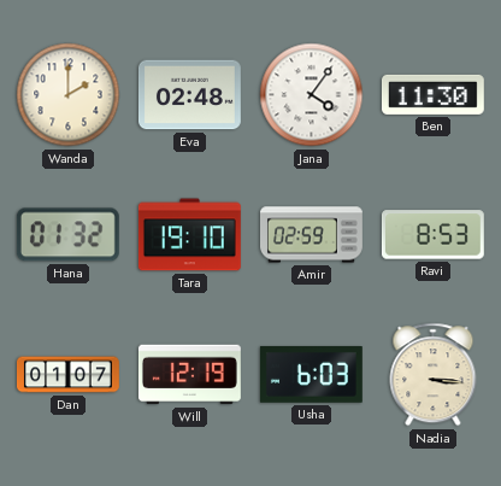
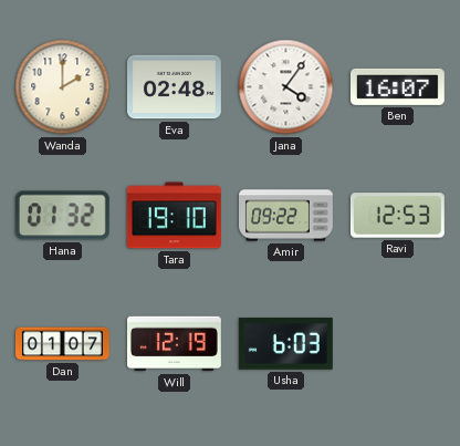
Ben: 11:30 -> 16:07 (397, 86)
Amir: 02:59 -> 09:22 (286, 216)
Ravi: 8:53 -> 12:53 (397, 216)
Nadia: 3:16 -> none (434, 375)
